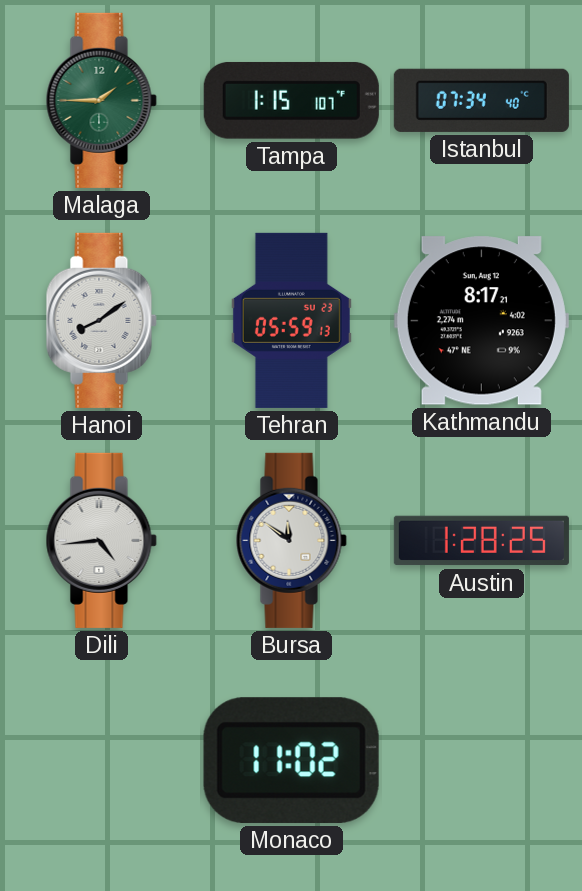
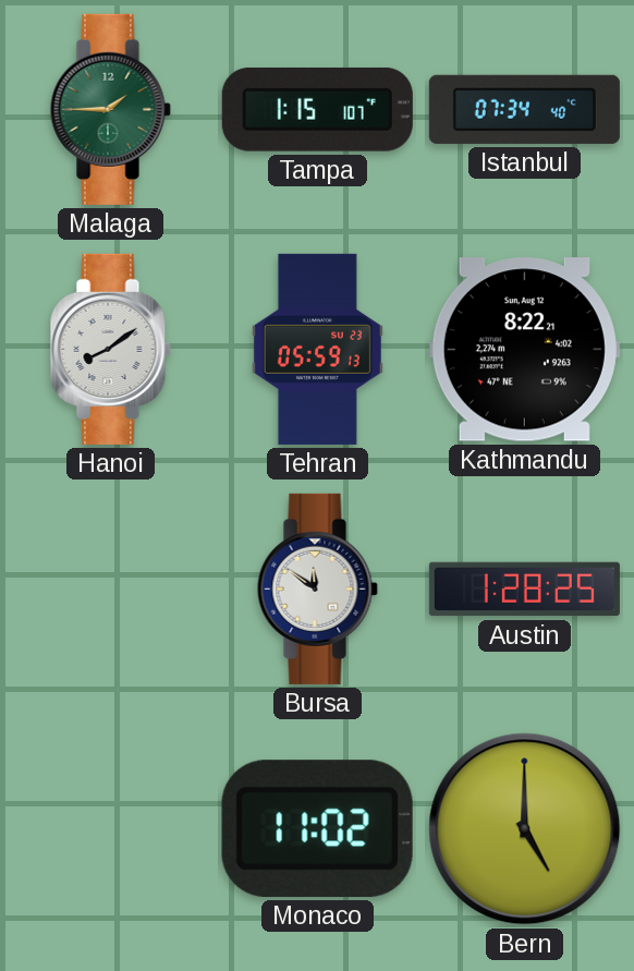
Kathmandu: 8:17 -> 8:22 (524, 350)
Dili: 4:44 -> none (101, 540)
Bern: none -> 5:00 (525, 829)
